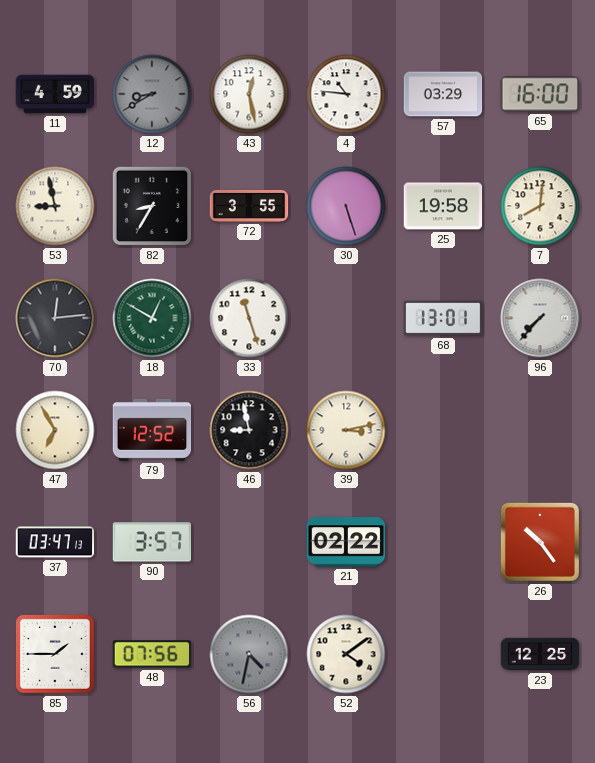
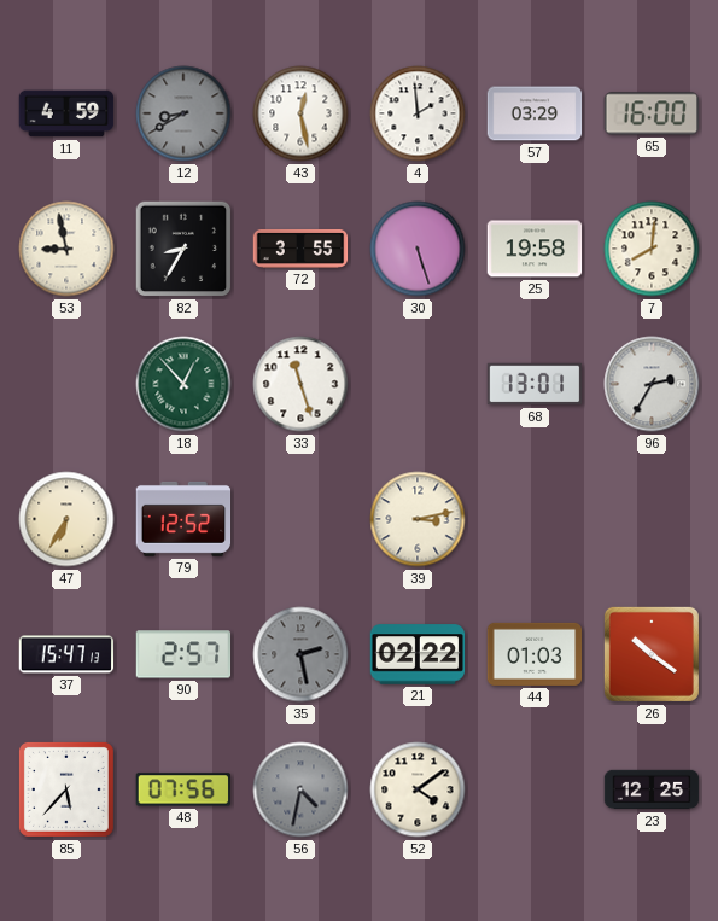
4: 10:46 -> 1:59 (418, 113)
70: 12:14 -> none (55, 318)
18: 12:50 -> 12:53 (183, 384)
96: 7:37 -> 2:35 (652, 384)
47: 6:55 -> 6:35 (66, 519)
46: 8:58 -> none (249, 430)
37: 03:47 -> 15:47 (66, 654)
90: 3:57 -> 2:57 (183, 654)
35: none -> 2:28 (300, 654)
44: none -> 01:03 (535, 654)
26: 10:24 -> 10:21 (652, 654)
85: 1:45 -> 5:37 (66, 789)
